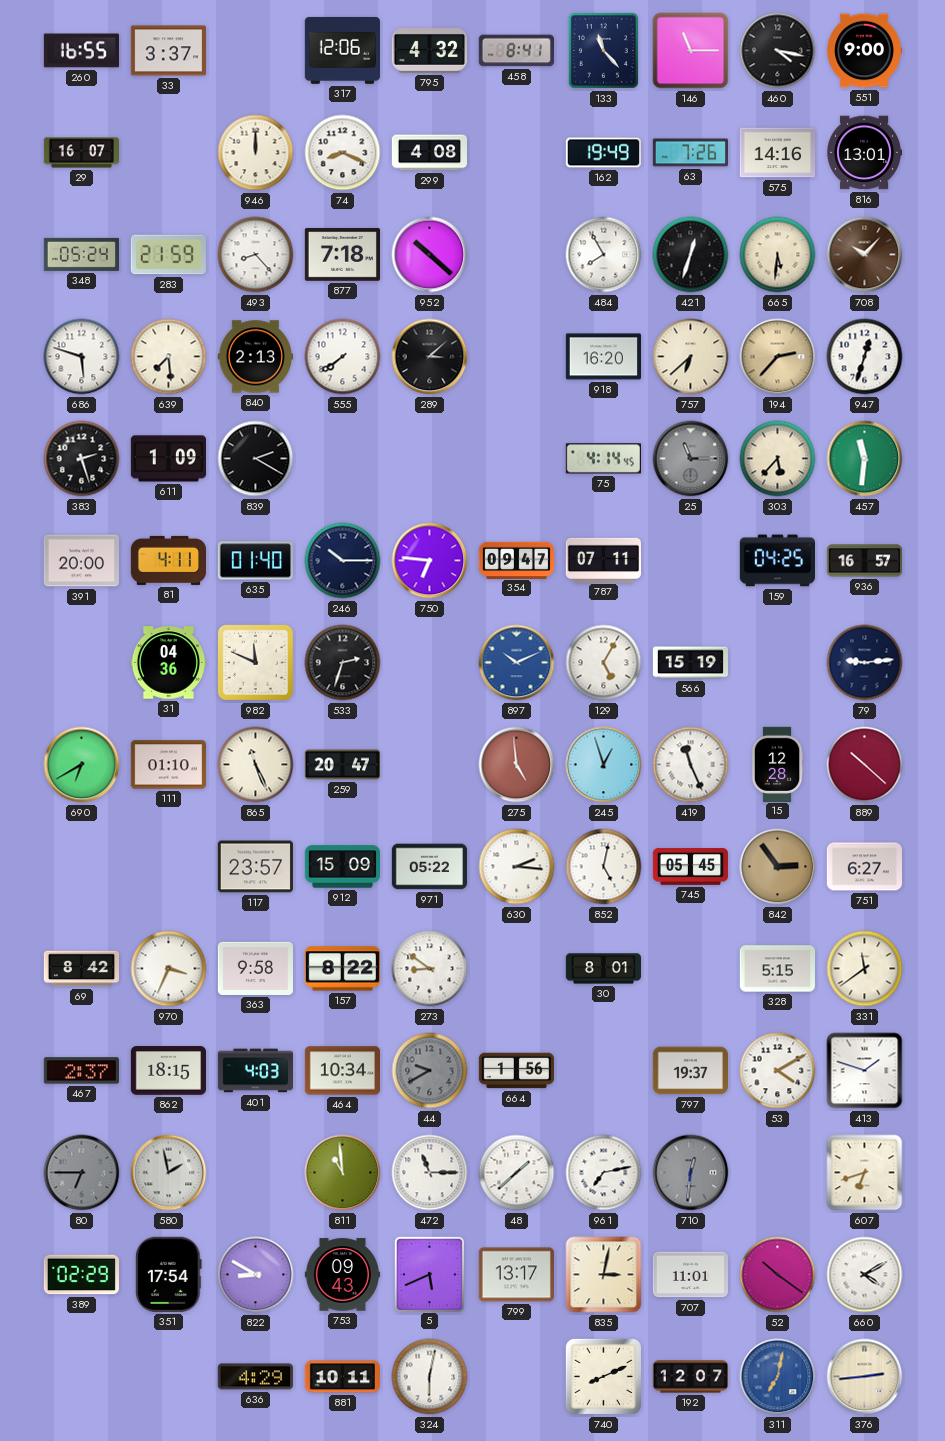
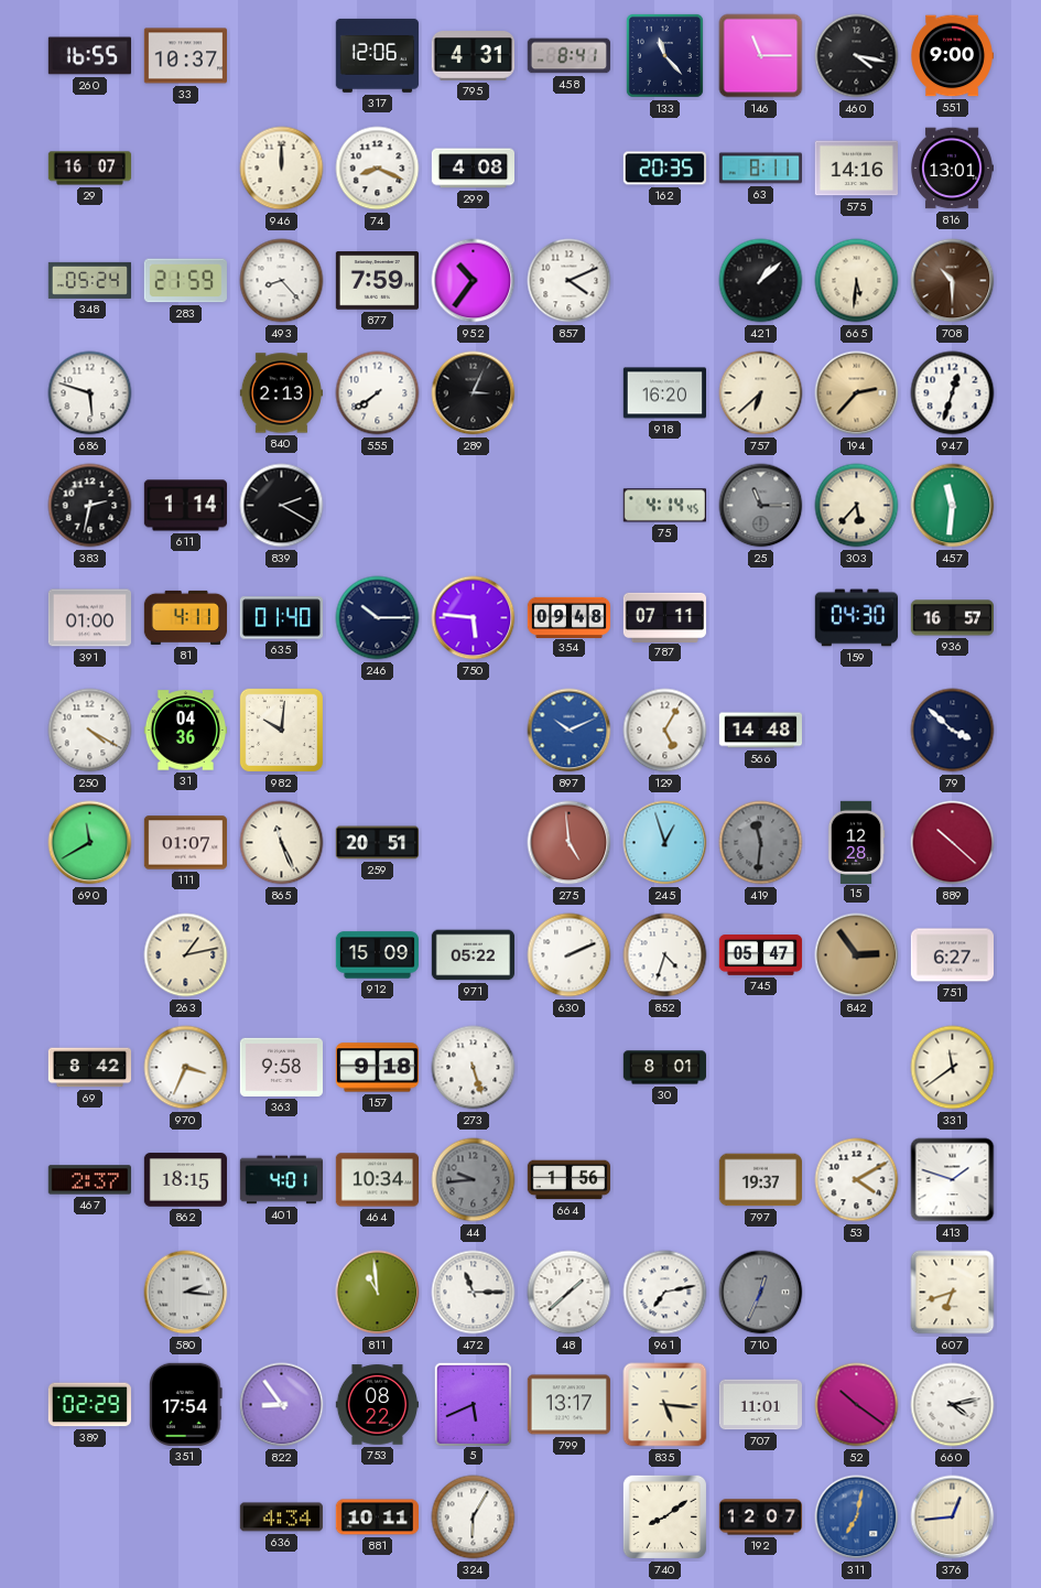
33: 3:37 -> 10:37 (185, 56)
795: 4:32 -> 4:31 (473, 56)
162: 19:49 -> 20:35 (664, 169)
63: 7:26 -> 8:11 (760, 169)
877: 7:18 -> 7:59 (377, 281)
952: 10:22 -> 10:36 (474, 281)
857: none -> 4:11 (570, 281)
484: 7:55 -> none (604, 255)
421: 12:33 -> 1:08 (761, 281)
708: 10:07 -> 10:30 (953, 281)
639: 7:29 -> none (169, 357)
289: 3:08 -> 3:04 (474, 393)
383: 2:27 -> 2:32 (90, 506)
611: 1:09 -> 1:14 (185, 506)
391: 20:00 -> 01:00 (89, 618)
750: 6:46 -> 5:46 (474, 618)
354: 09:47 -> 09:48 (570, 617)
159: 04:25 -> 04:30 (856, 618)
250: none -> 4:20 (90, 731)
982: 11:49 -> 10:01 (281, 730)
533: 2:33 -> none (343, 663)
566: 15:19 -> 14:48 (760, 731)
79: 9:14 -> 3:52 (953, 731)
690: 6:40 -> 11:40 (90, 843)
111: 01:10 -> 01:07 (185, 843)
259: 20:47 -> 20:51 (377, 843)
419: 11:26 -> 11:31 (761, 843)
419 dial: white -> grey (761, 843)
263: none -> 1:13 (186, 955)
117: 23:57 -> none (255, 867)
630: 2:16 -> 2:11 (570, 955)
852: 5:02 -> 4:33 (665, 955)
745: 05:45 -> 05:47 (761, 955)
157: 8:22 -> 9:18 (377, 1068)
273: 8:51 -> 5:27 (474, 1068)
328: 5:15 -> none (777, 969)
401: 4:03 -> 4:01 (281, 1180)
44: 9:40 -> 9:44 (474, 1180)
80: 6:45 -> none (82, 1173)
580: 1:58 -> 2:16 (186, 1293)
710: 12:31 -> 12:34 (761, 1293)
822: 8:50 -> 8:54 (282, 1405)
753: 09:43 -> 08:22 (377, 1405)
835: 3:02 -> 5:16 (665, 1405)
660: 4:10 -> 4:13 (953, 1405)
636: 4:29 -> 4:34 (281, 1517)
324: 6:02 -> 6:05 (474, 1517)
740: 8:11 -> 8:09 (664, 1516)
376: 2:44 -> 12:44 (953, 1517)
